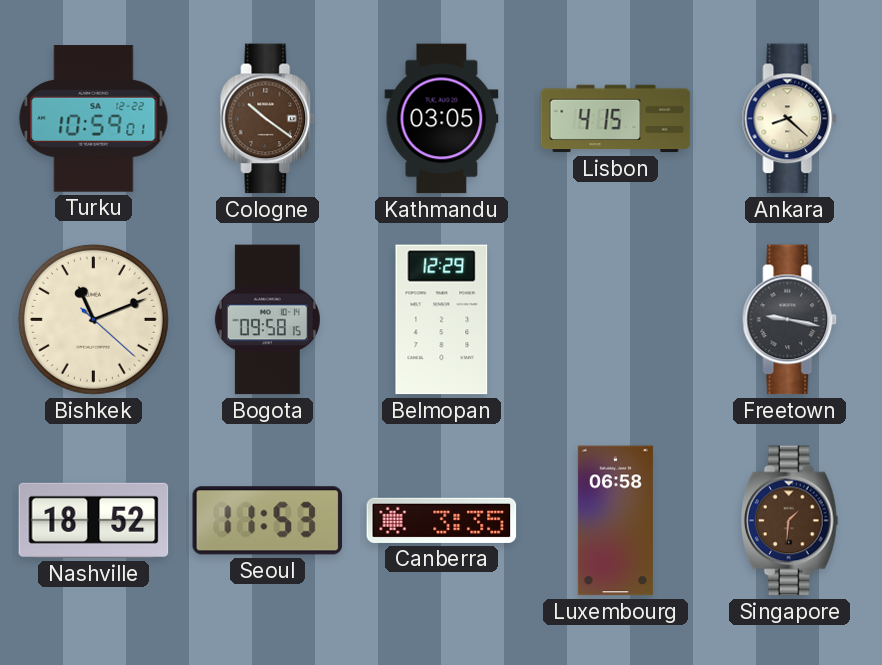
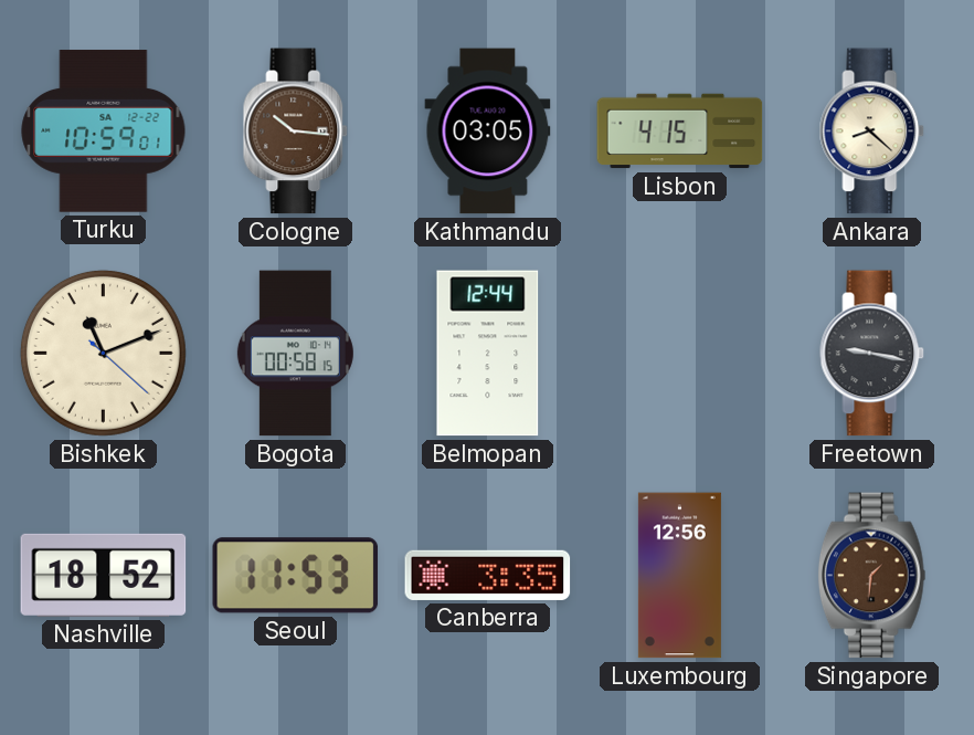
Cologne: 10:21 -> 10:16 (296, 132)
Bogota: 09:58 -> 00:58 (295, 354)
Belmopan: 12:29 -> 12:44 (488, 354)
Luxembourg: 06:58 -> 12:56 (679, 576)
